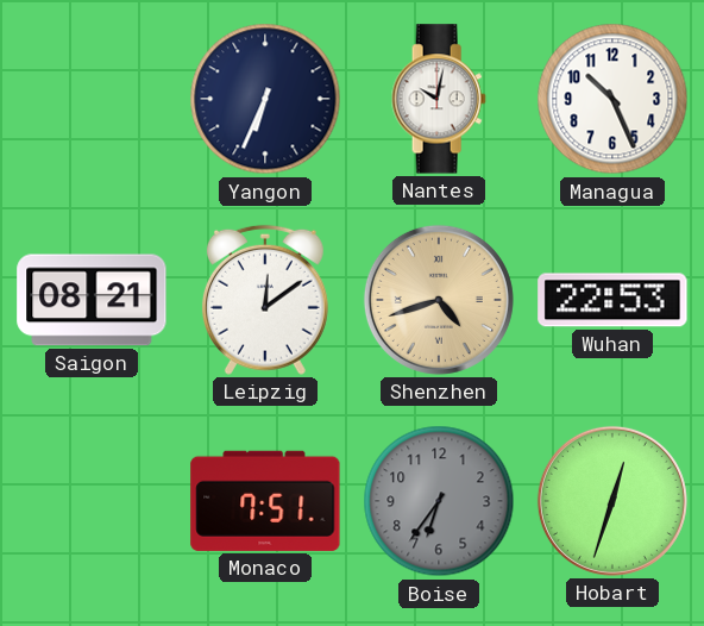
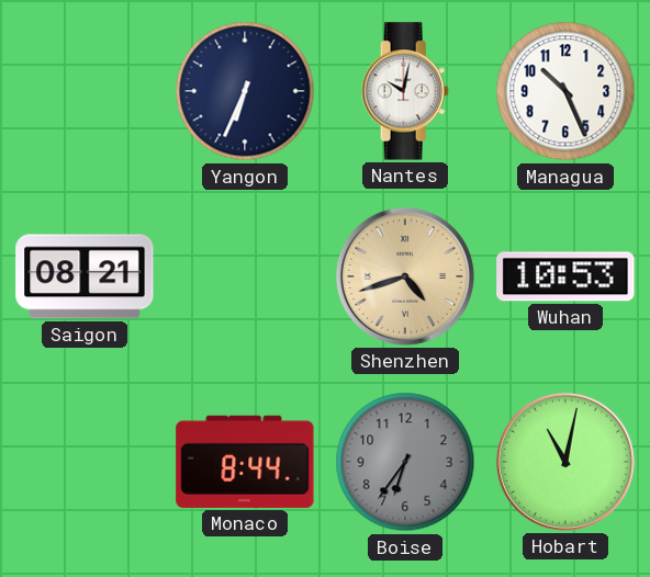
Leipzig: 12:09 -> none (265, 300)
Wuhan: 22:53 -> 10:53 (565, 276)
Monaco: 7:51 -> 8:44 (245, 462)
Hobart: 12:33 -> 11:02 (565, 462)
